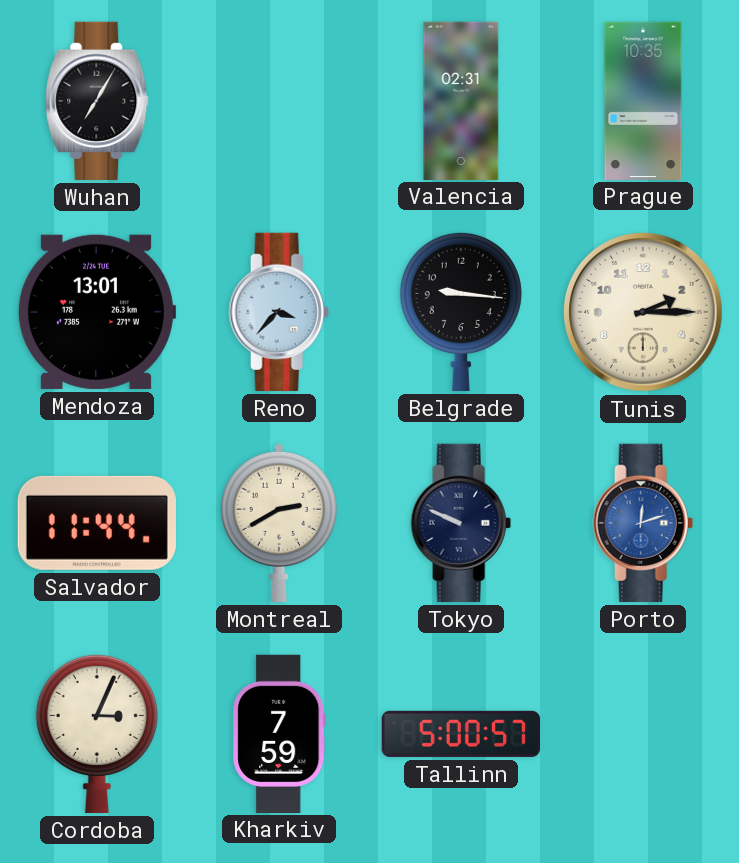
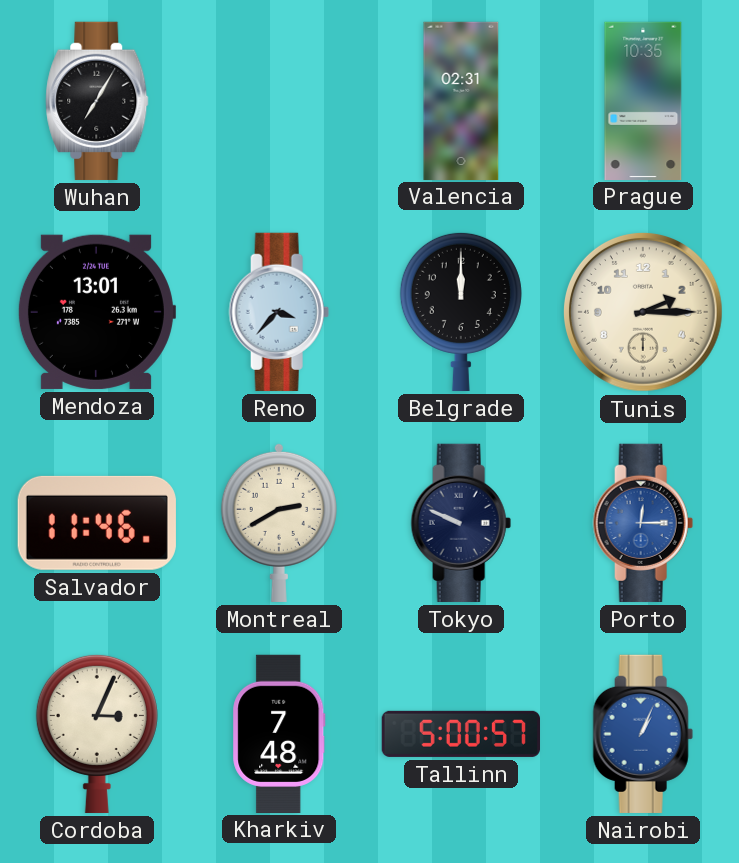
Belgrade: 9:16 -> 12:00 (461, 311)
Salvador: 11:44 -> 11:46 (97, 523)
Porto: 12:12 -> 12:15 (643, 523)
Kharkiv: 7:59 -> 7:48 (279, 733)
Nairobi: none -> 1:04 (643, 734)
